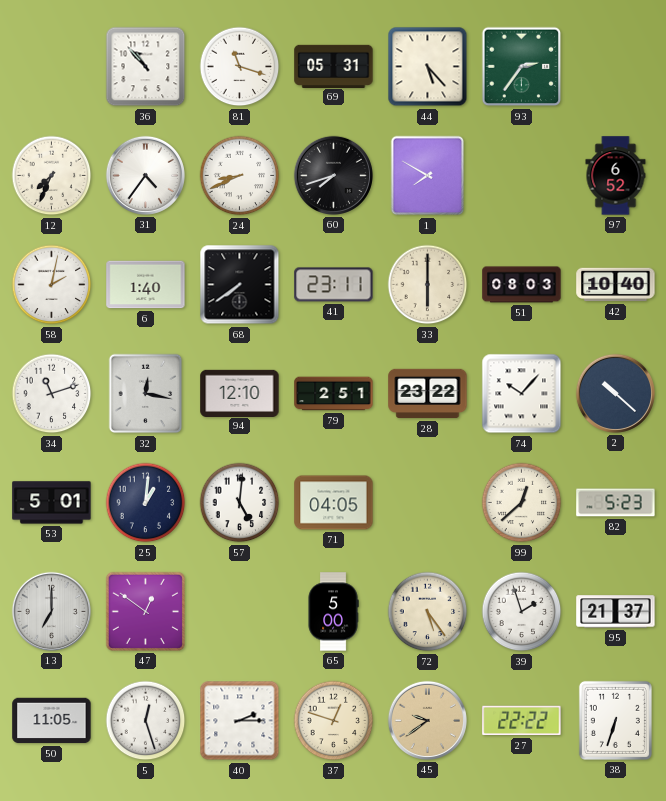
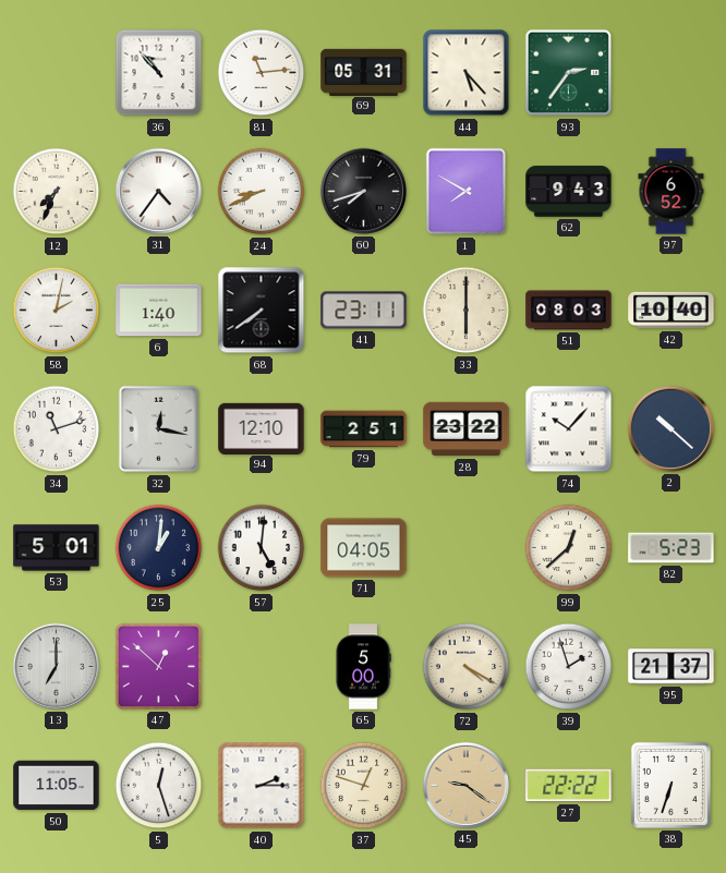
81: 11:18 -> 11:14 (262, 73)
62: none -> 9:43 (569, 192)
47: 12:51 -> 12:52 (158, 666)
72: 5:24 -> 4:20 (467, 667)
45: 9:39 -> 9:21 (465, 785)
